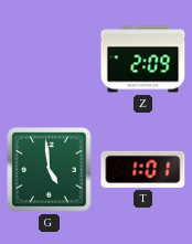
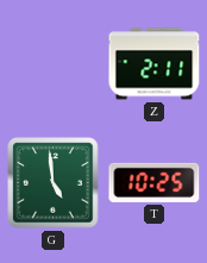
Z: 2:09 -> 2:11 (155, 64)
T: 1:01 -> 10:25 (155, 182)
